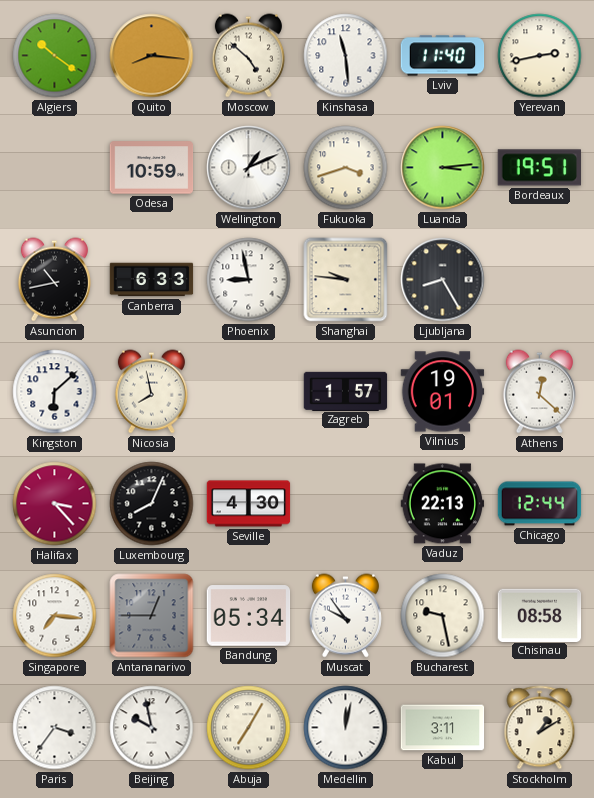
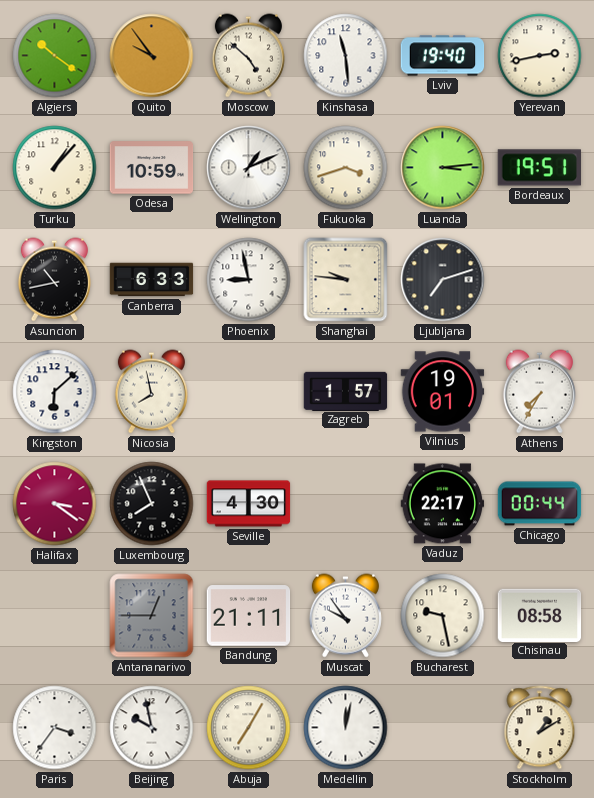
Quito: 8:16 -> 9:54 (152, 56)
Lviv: 11:40 -> 19:40 (443, 56)
Turku: none -> 1:07 (55, 168)
Ljubljana: 8:25 -> 7:12 (443, 280)
Athens: 12:22 -> 7:35 (539, 392)
Halifax: 3:23 -> 3:21 (55, 504)
Luxembourg: 8:04 -> 7:56 (152, 504)
Vaduz: 22:13 -> 22:17 (443, 504)
Chicago: 12:44 -> 00:44 (540, 504)
Singapore: 7:16 -> none (55, 616)
Bandung: 05:34 -> 21:11 (249, 616)
Kabul: 3:11 -> none (443, 728)
